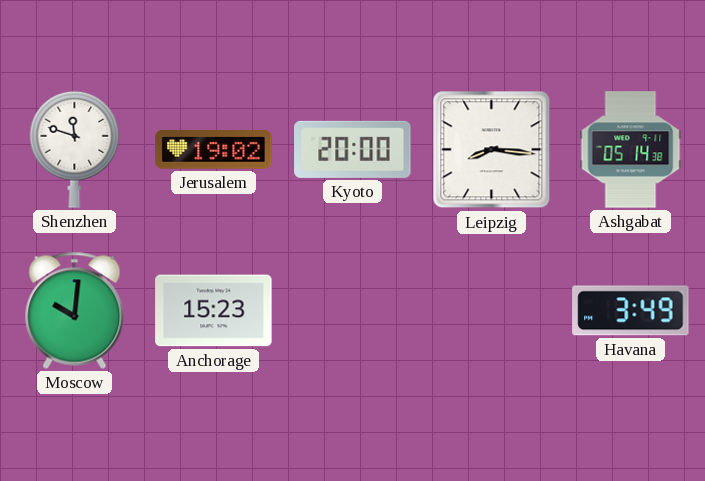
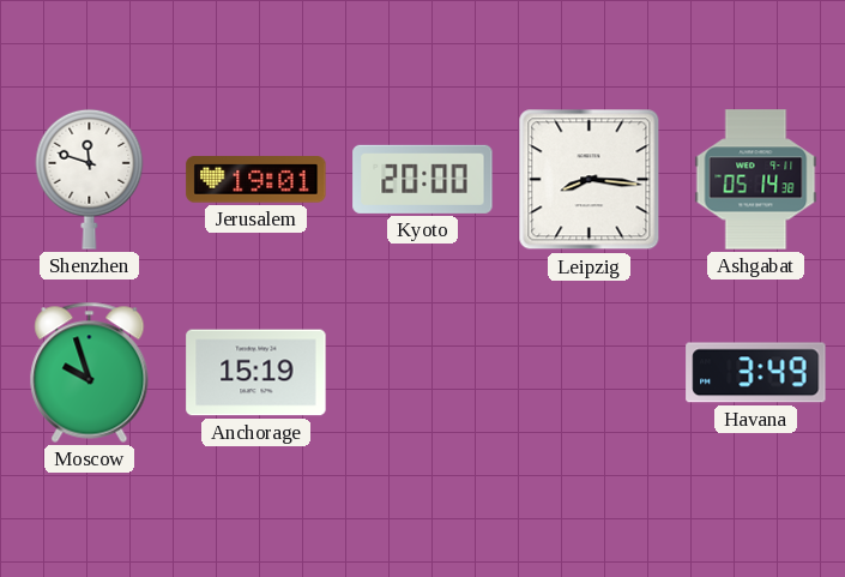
Jerusalem: 19:02 -> 19:01 (256, 180)
Moscow: 10:01 -> 9:57 (90, 372)
Anchorage: 15:23 -> 15:19 (256, 373)
